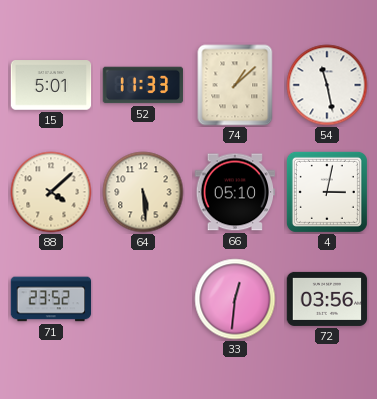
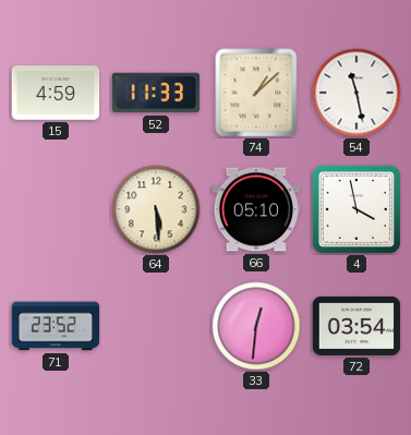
15: 5:01 -> 4:59 (56, 93)
88: 4:08 -> none (51, 192)
4: 3:02 -> 3:58 (356, 209)
72: 03:56 -> 03:54 (356, 326)
